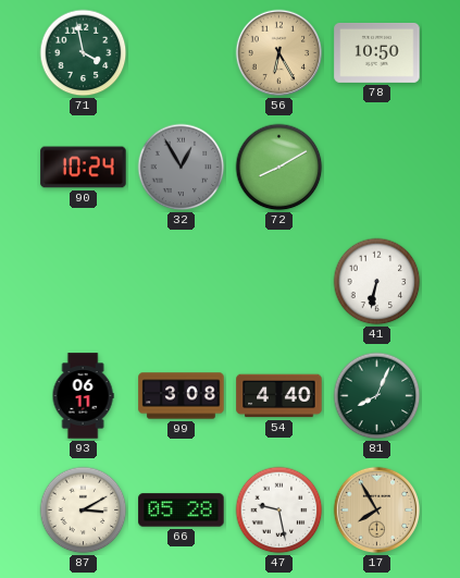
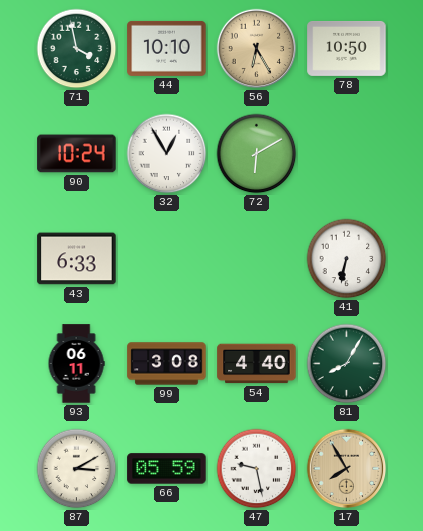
44: none -> 10:10 (167, 48)
32 dial: grey -> white (167, 154)
72: 8:10 -> 6:10 (257, 154)
43: none -> 6:33 (77, 259)
81: 8:04 -> 8:05 (347, 364)
66: 05:28 -> 05:59 (167, 469)
